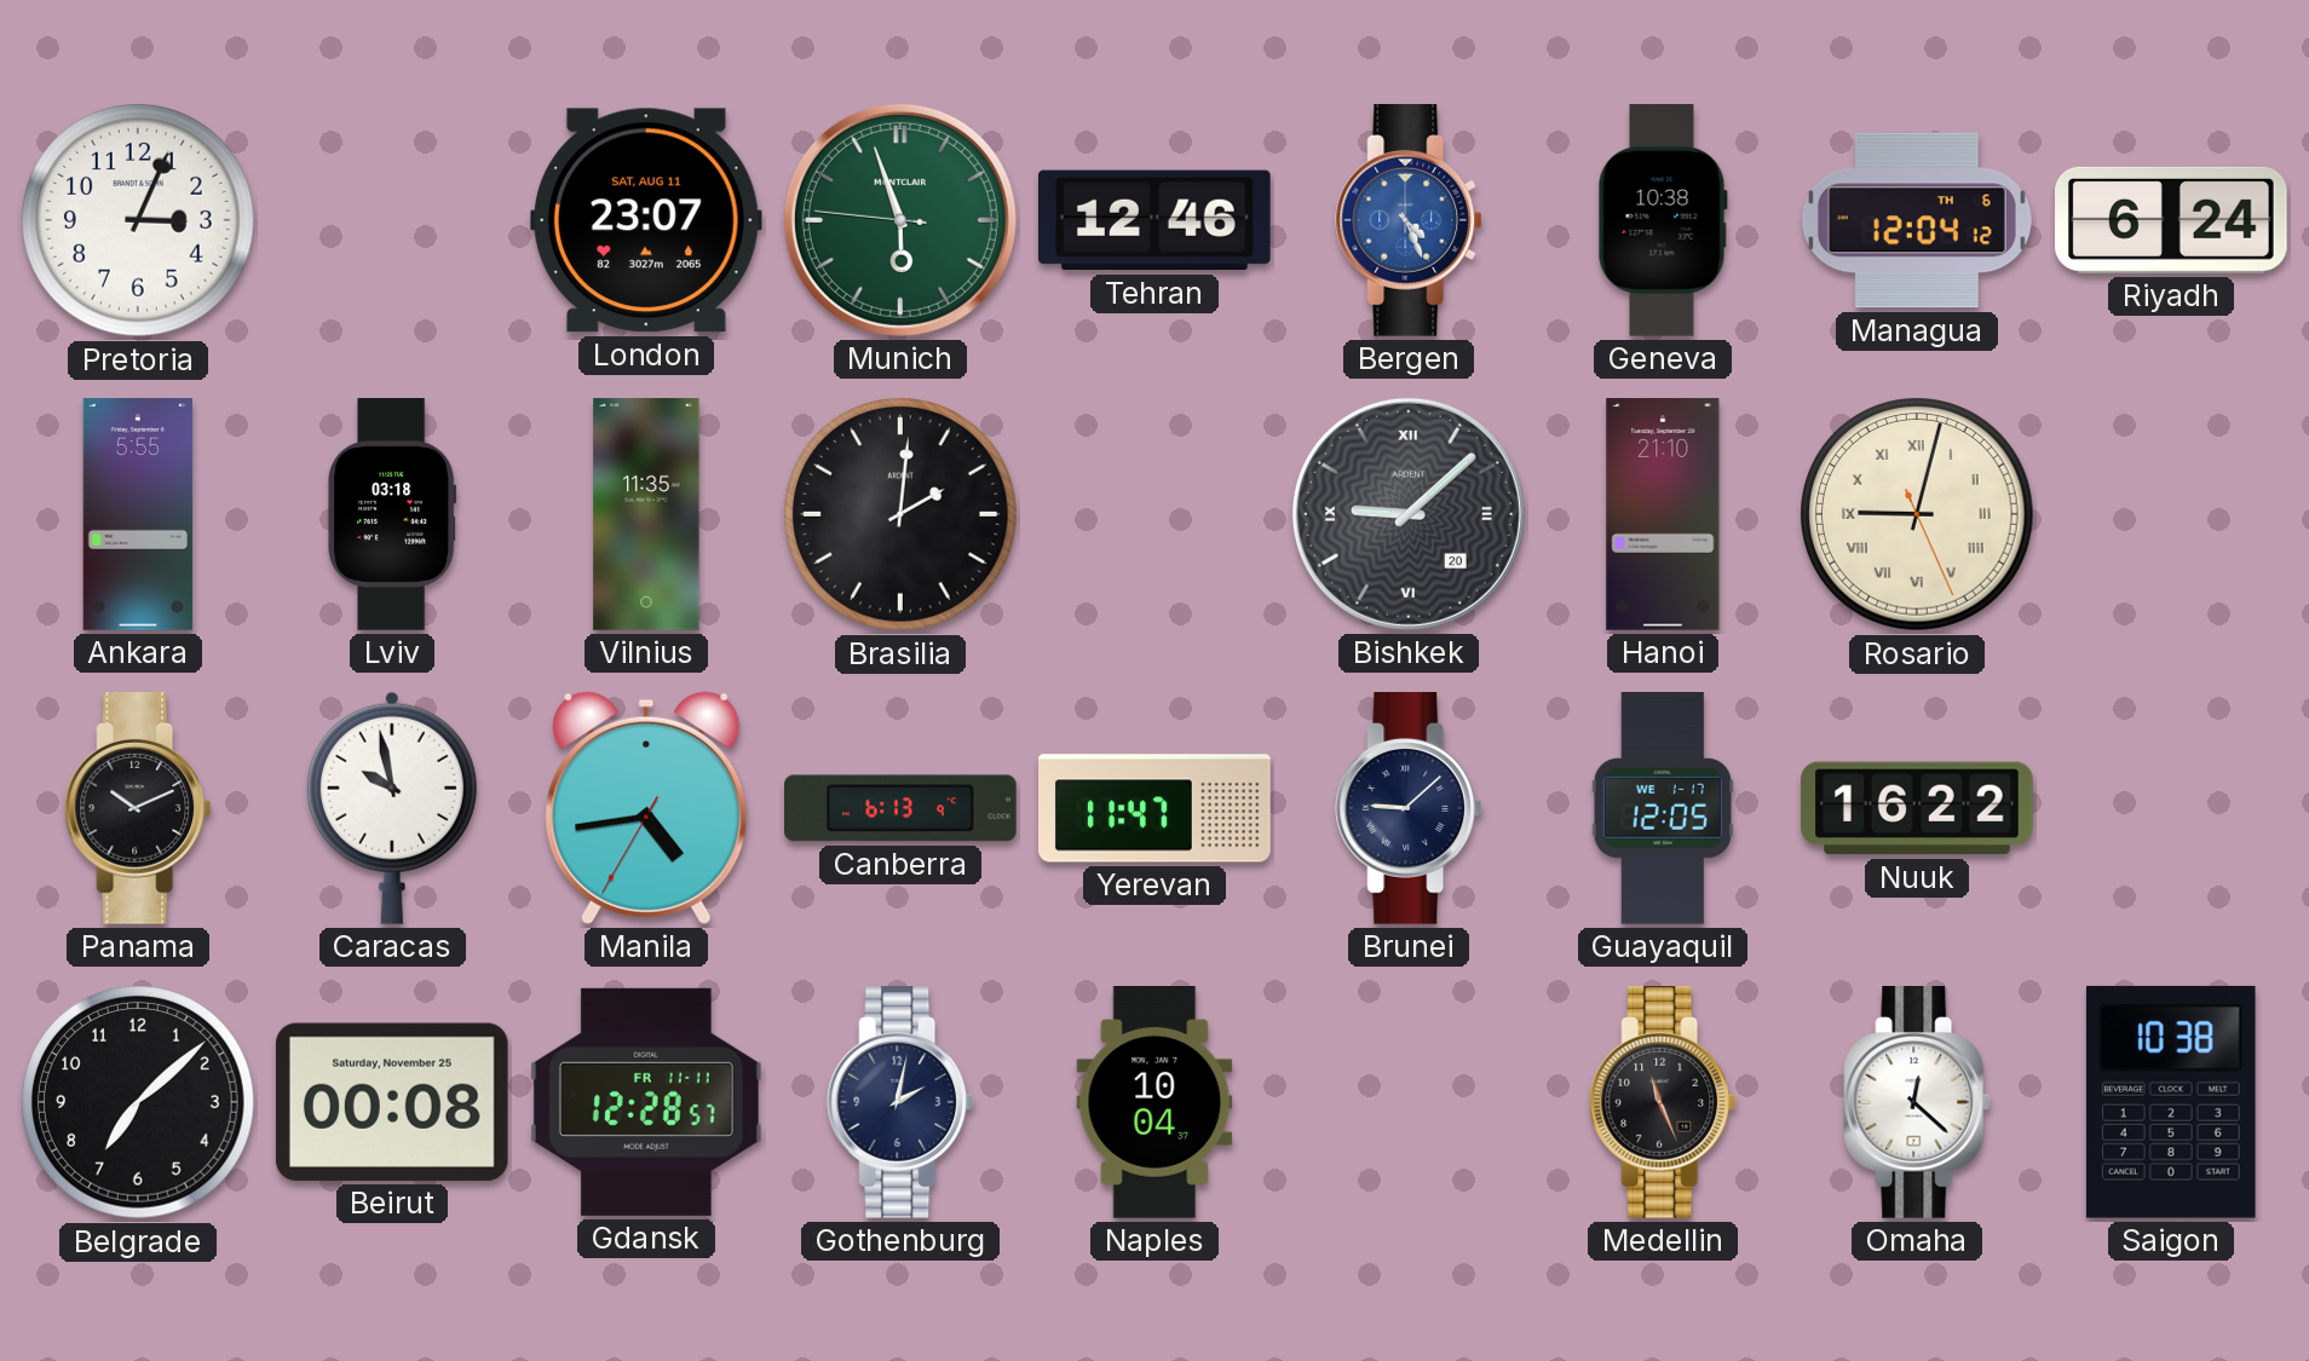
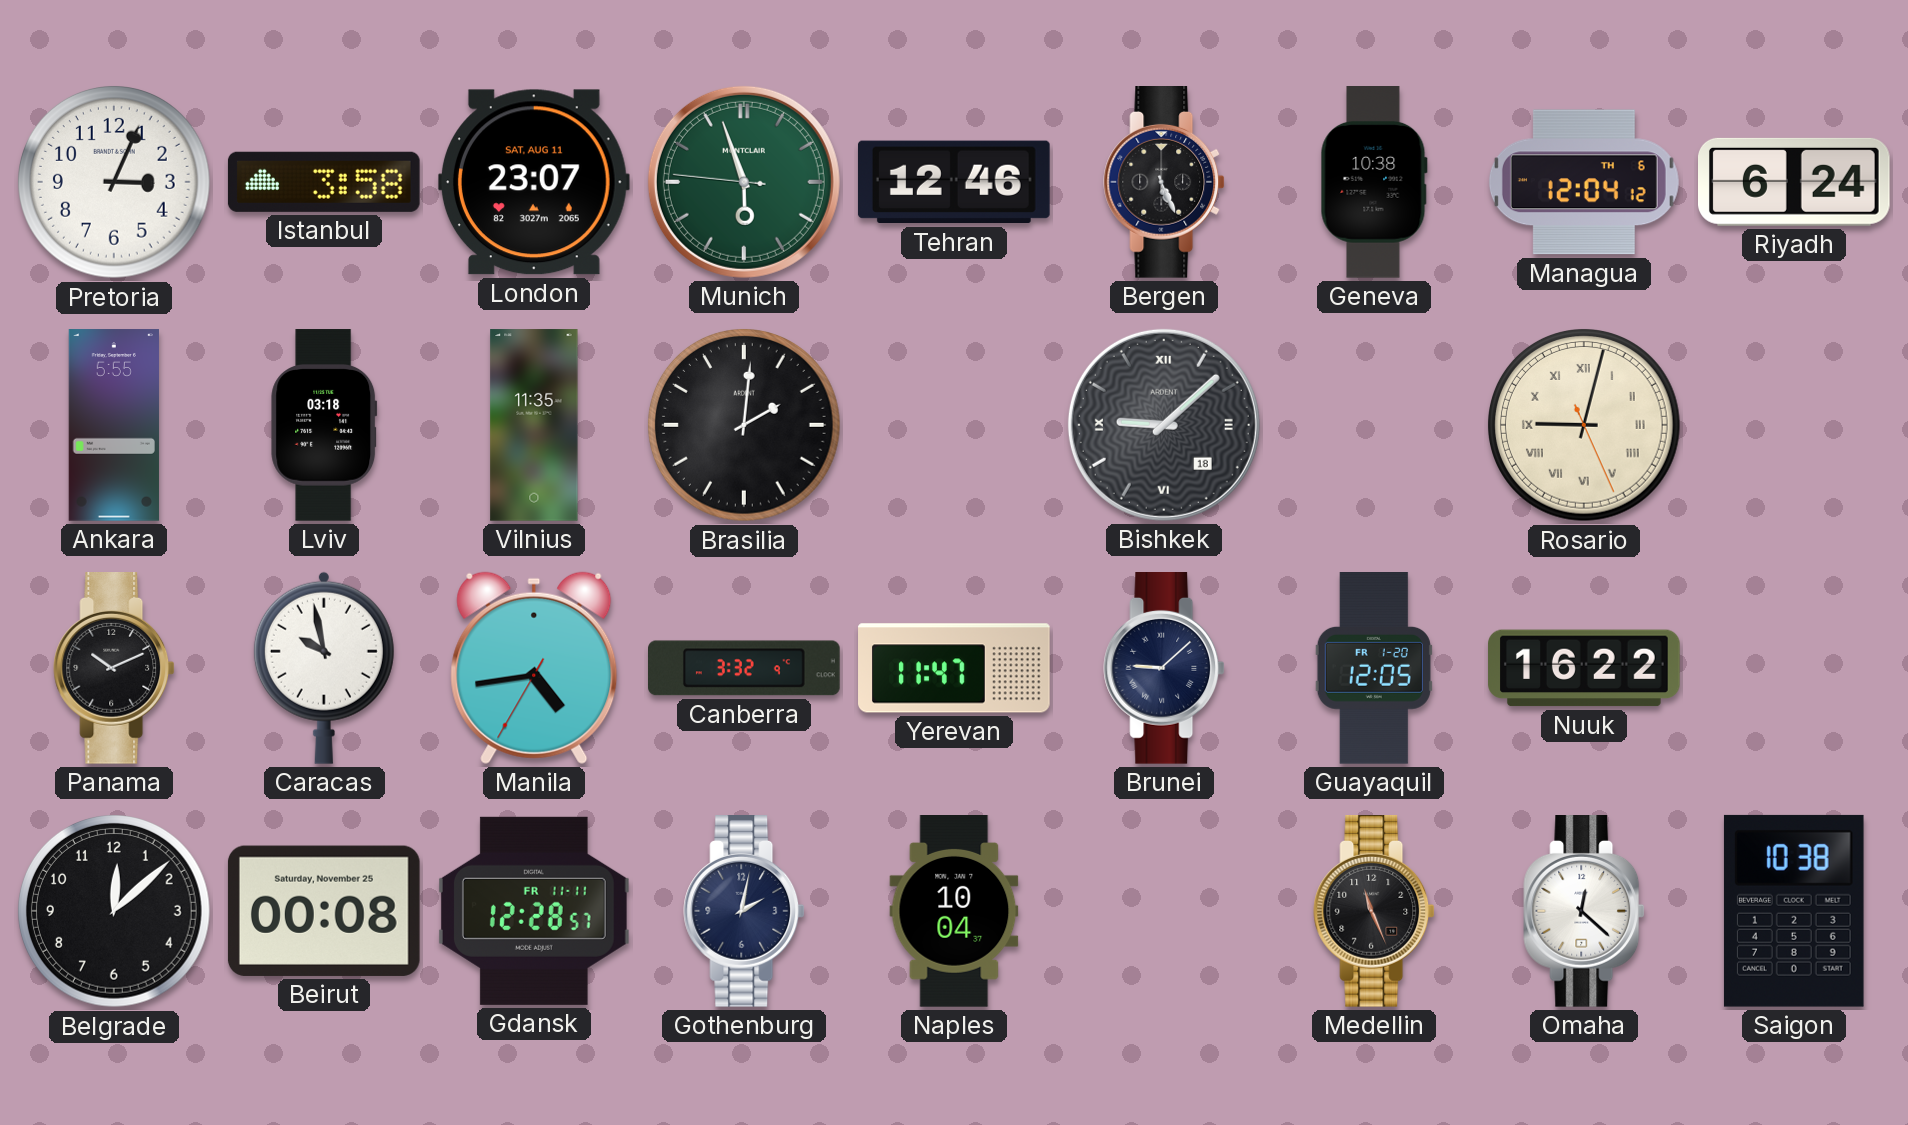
Istanbul: none -> 3:58 (324, 182)
Bergen: 4:26 -> 5:26 (1164, 183)
Bergen dial: blue -> black (1164, 183)
Bishkek date: 20 -> 18 (1164, 425)
Hanoi: 21:10 -> none (1663, 514)
Canberra: 6:13 -> 3:32 (745, 668)
Guayaquil date: WE 1-17 -> FR 1-20 (1374, 669)
Belgrade: 7:08 -> 12:08 (115, 912)
